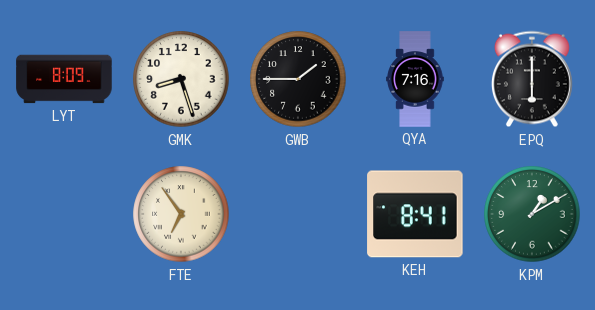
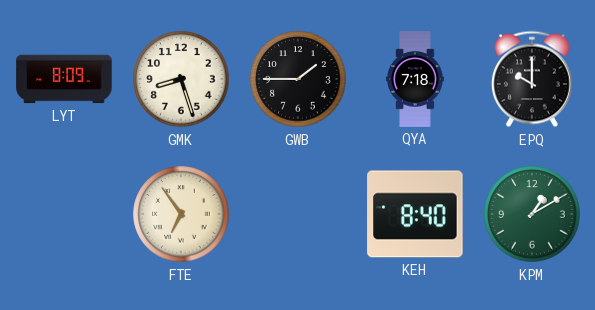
QYA: 7:16 -> 7:18 (415, 79)
EPQ: 6:00 -> 10:00 (532, 79)
KEH: 8:41 -> 8:40 (415, 214)
